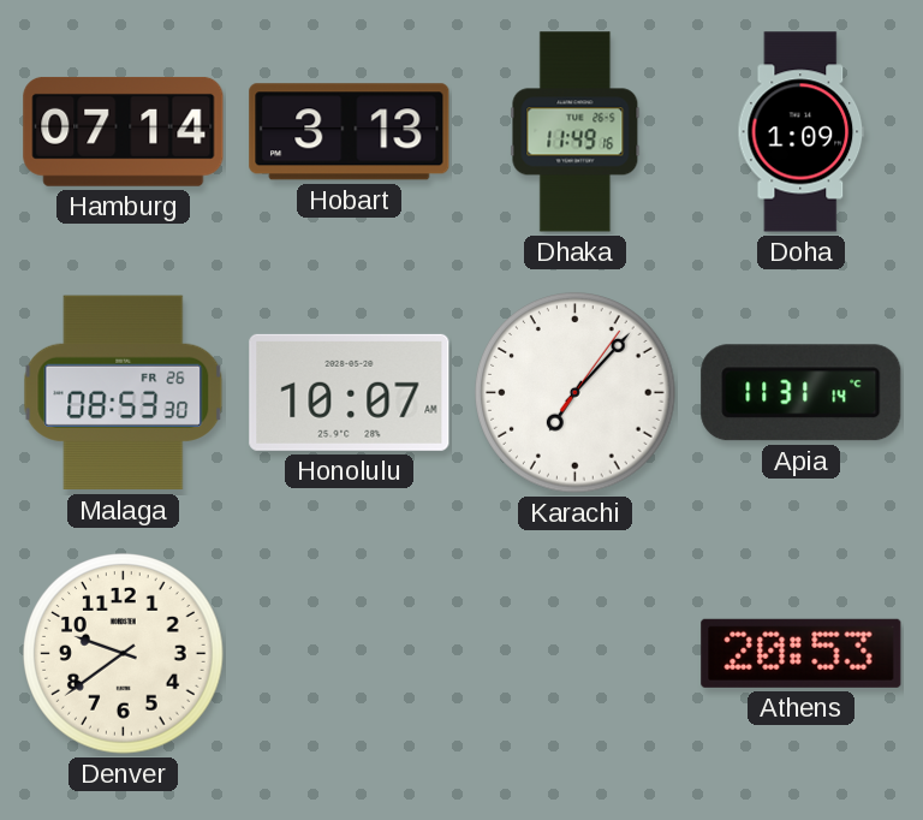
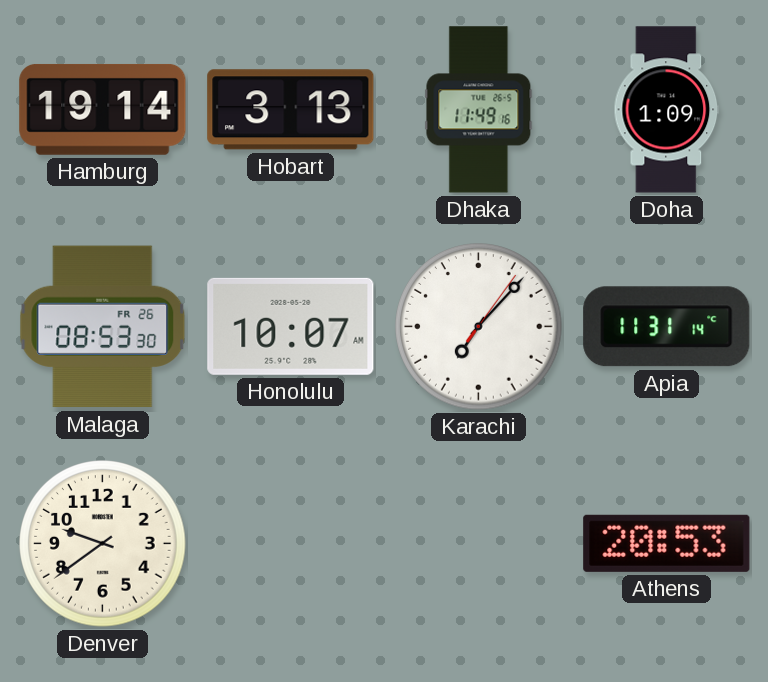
Hamburg: 07:14 -> 19:14 (103, 109)
